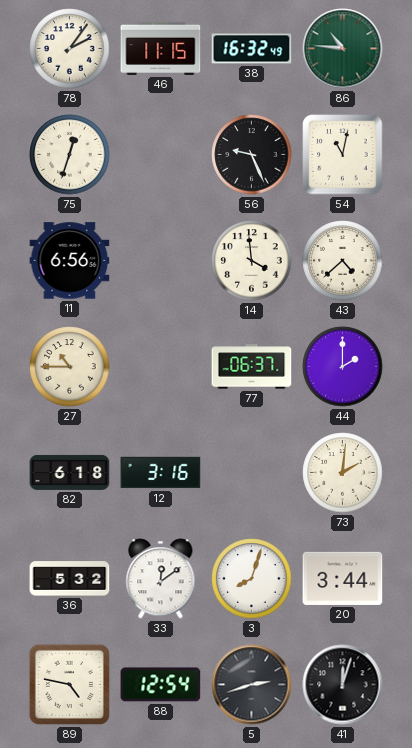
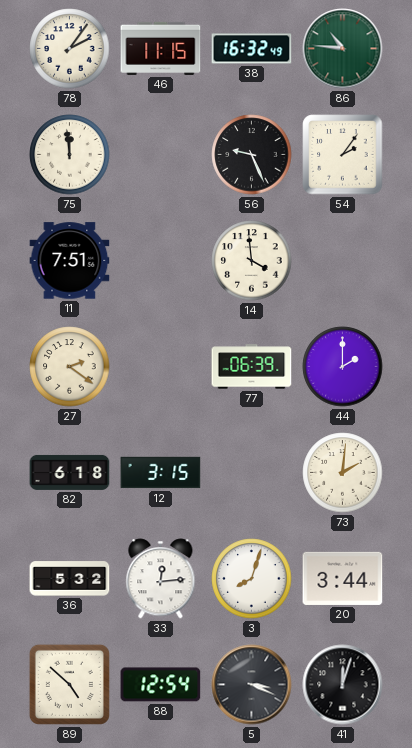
75: 12:33 -> 11:59 (70, 155)
54: 11:02 -> 2:06 (343, 155)
11: 6:56 -> 7:51 (70, 261)
43: 4:38 -> none (343, 261)
27: 10:45 -> 2:21 (70, 367)
77: 06:37 -> 06:39 (252, 367)
12: 3:16 -> 3:15 (161, 473)
33: 12:09 -> 12:14 (161, 579)
89: 4:47 -> 4:52 (69, 684)
5: 2:42 -> 3:19 (252, 685)
